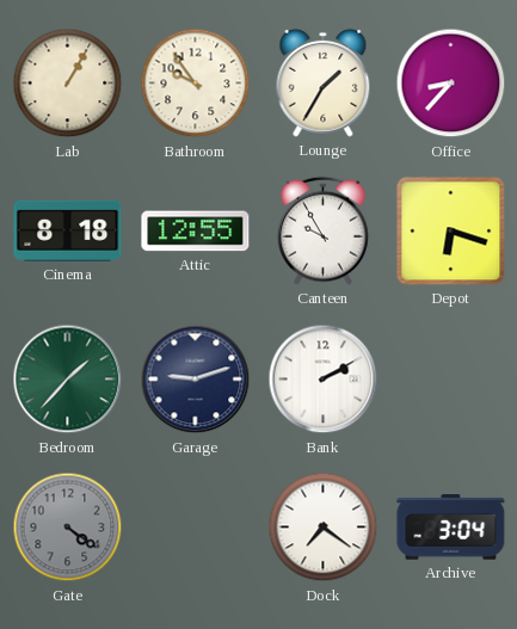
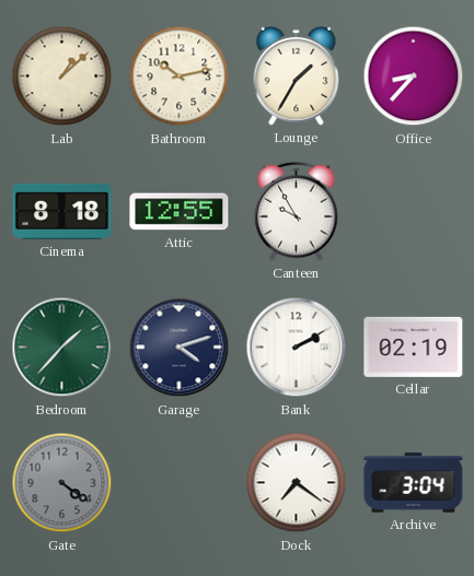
Lab: 1:05 -> 1:08 (62, 77)
Bathroom: 9:54 -> 10:13 (180, 77)
Depot: 6:18 -> none (451, 232)
Garage: 9:12 -> 4:12 (180, 348)
Cellar: none -> 02:19 (414, 346)
